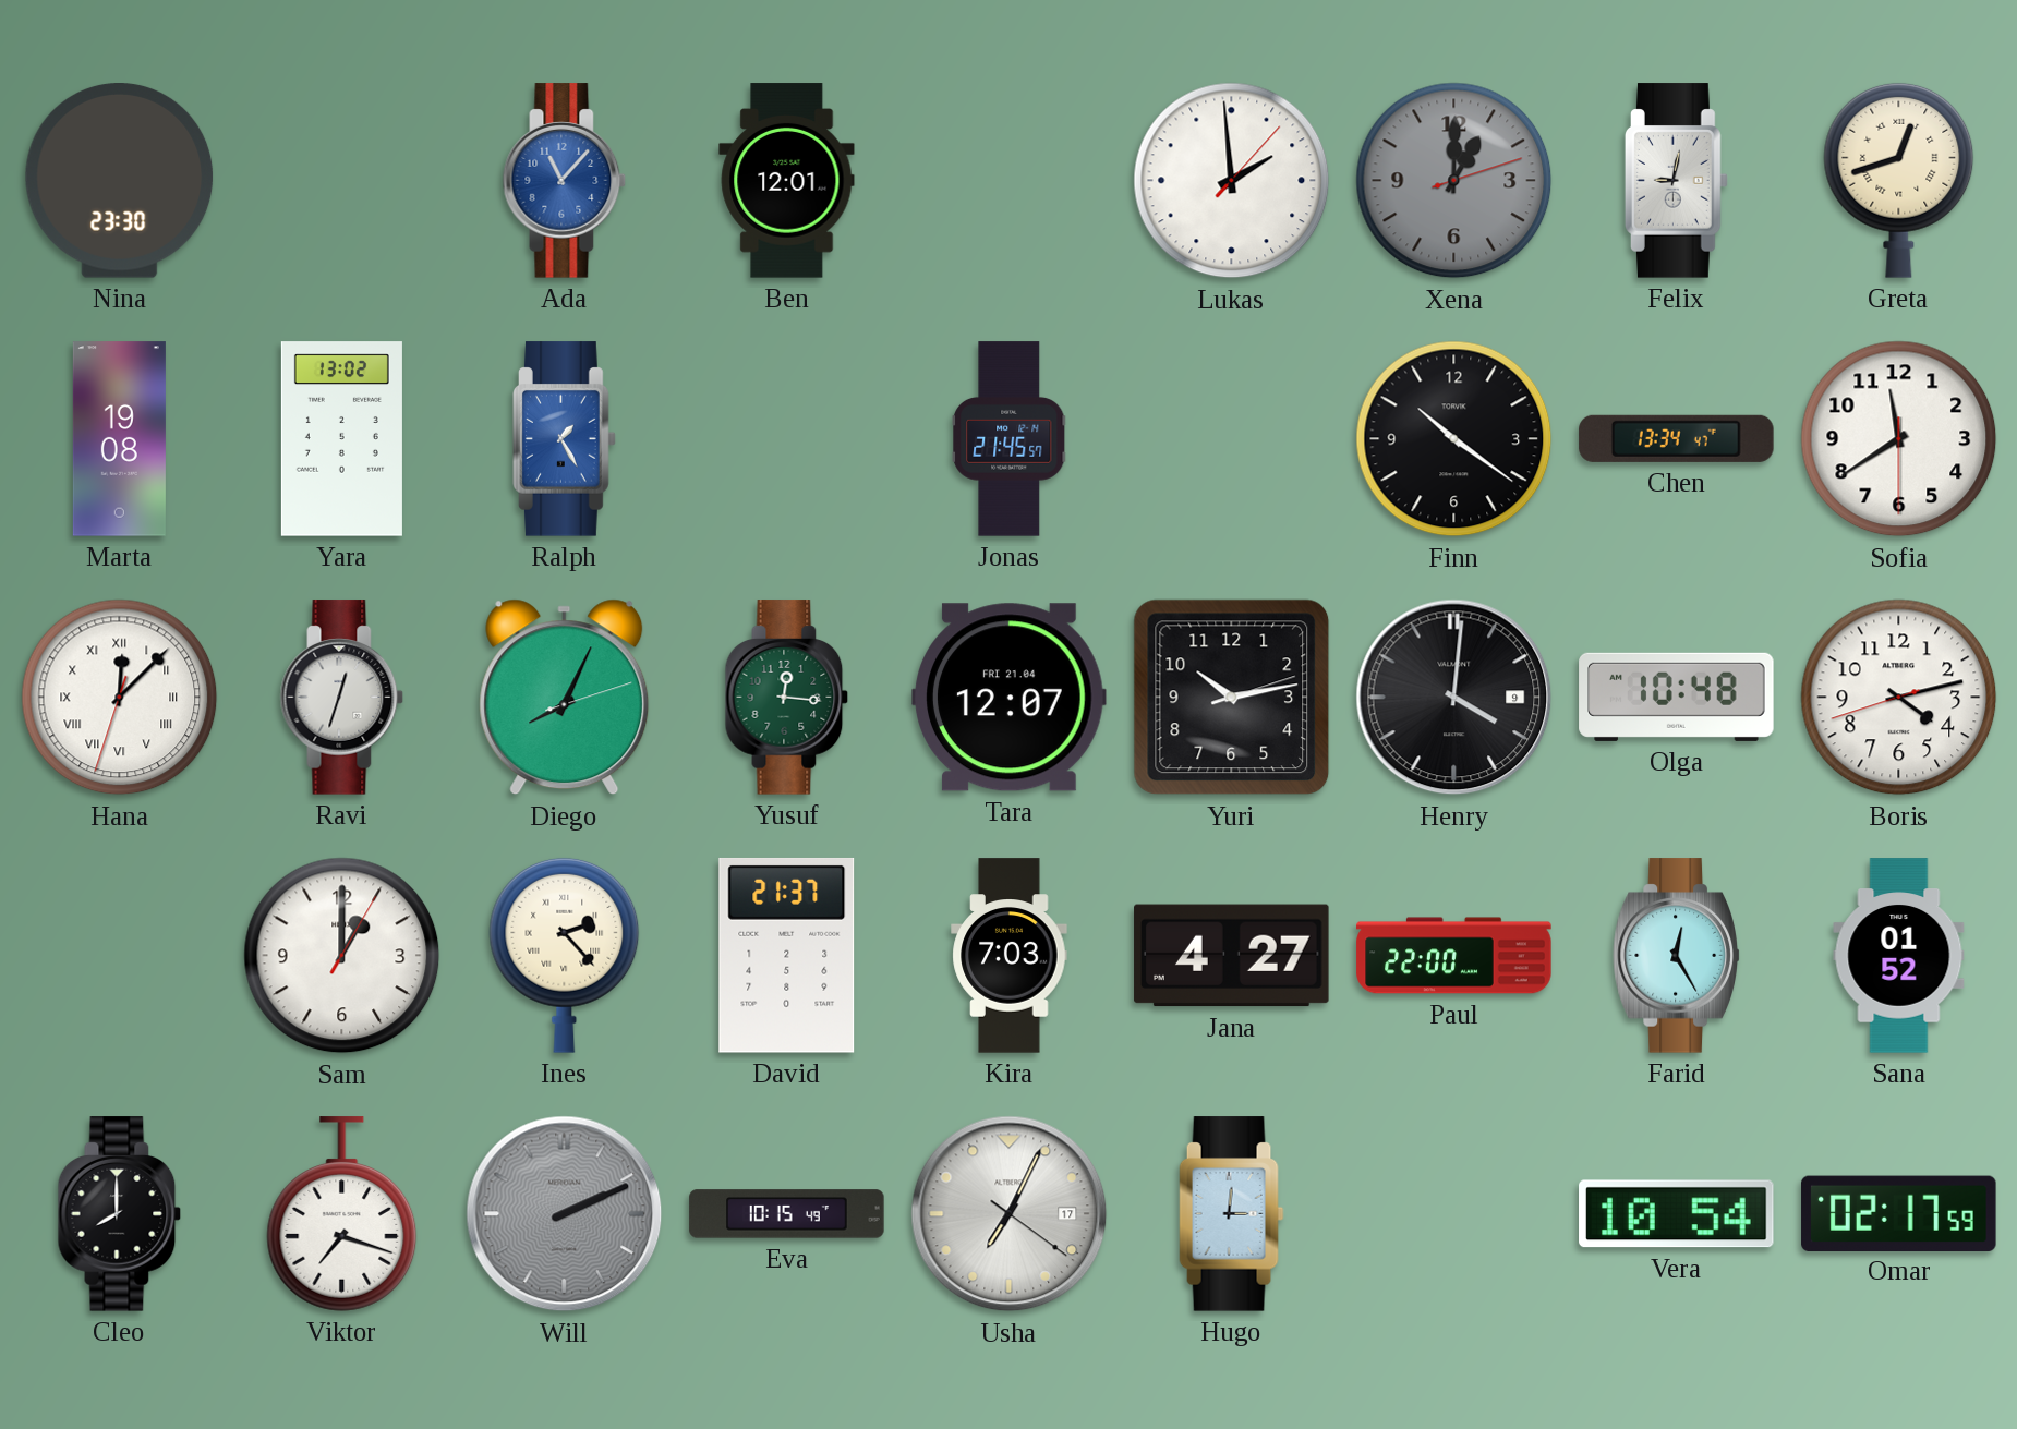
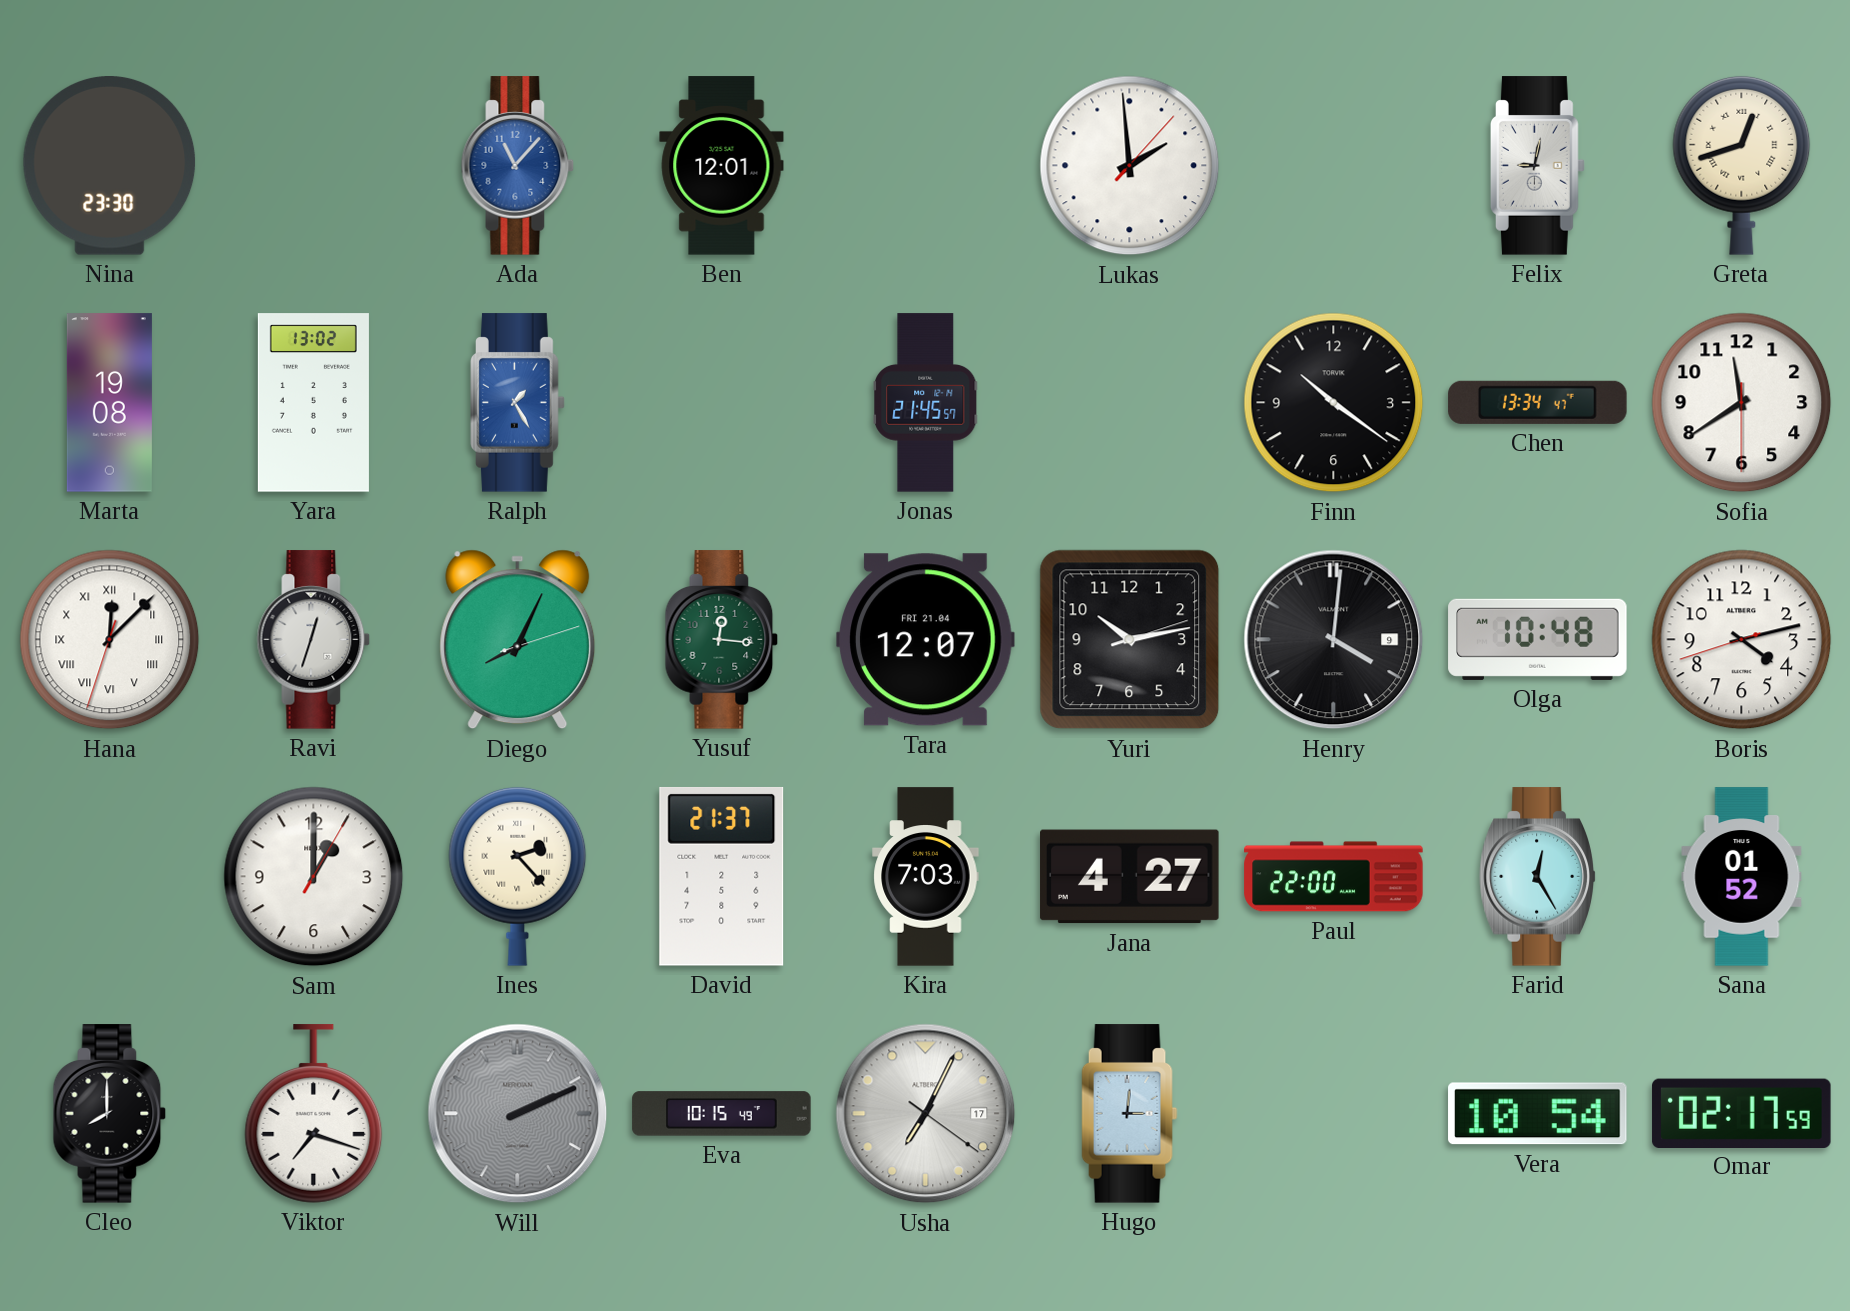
Xena: 1:00 -> none (1454, 181)
